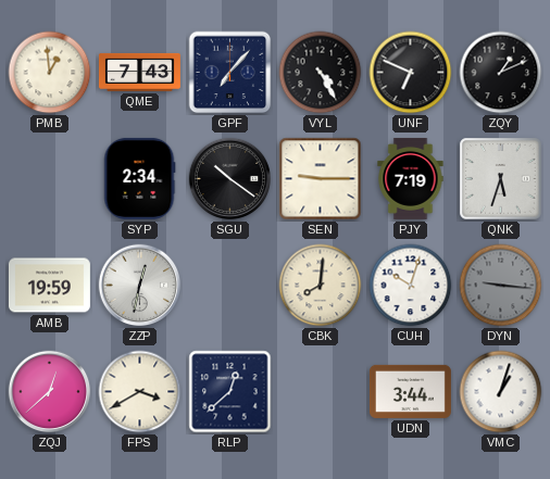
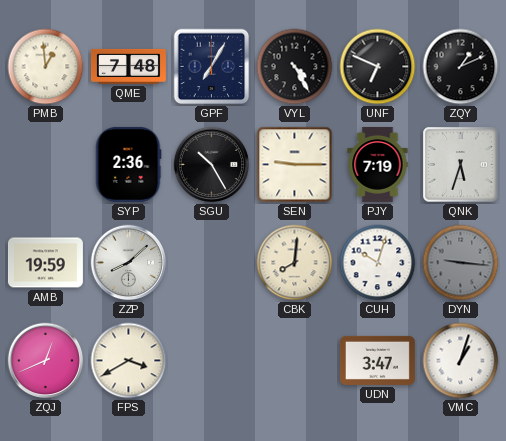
QME: 7:43 -> 7:48 (128, 66)
GPF: 7:07 -> 7:05 (212, 67)
SYP: 2:34 -> 2:36 (128, 164)
SGU: 10:21 -> 10:25 (212, 165)
ZZP: 12:32 -> 8:08 (129, 263)
ZQJ: 12:38 -> 12:41 (46, 361)
RLP: 12:38 -> none (230, 392)
UDN: 3:44 -> 3:47 (377, 360)
